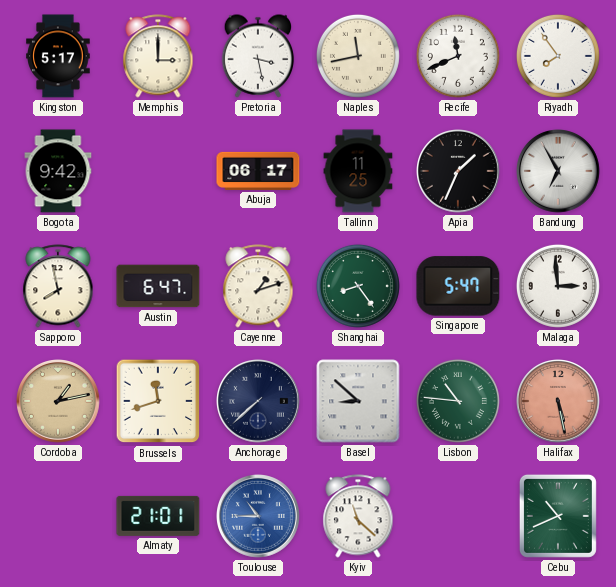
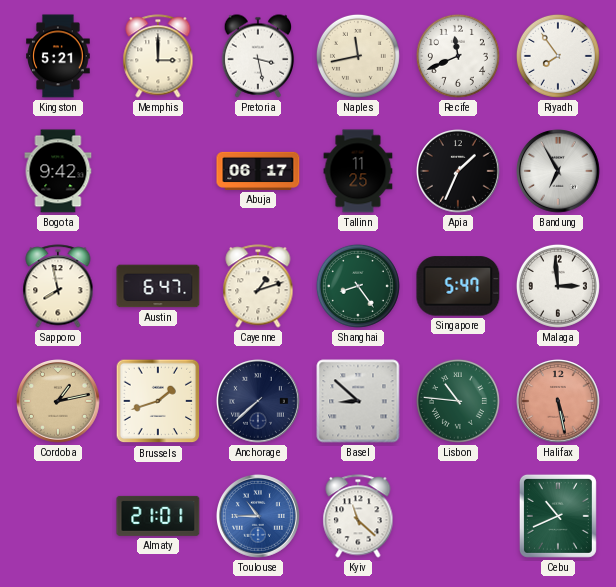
Kingston: 5:17 -> 5:21 (58, 56)
Brussels: 11:42 -> 1:42 (158, 401)
